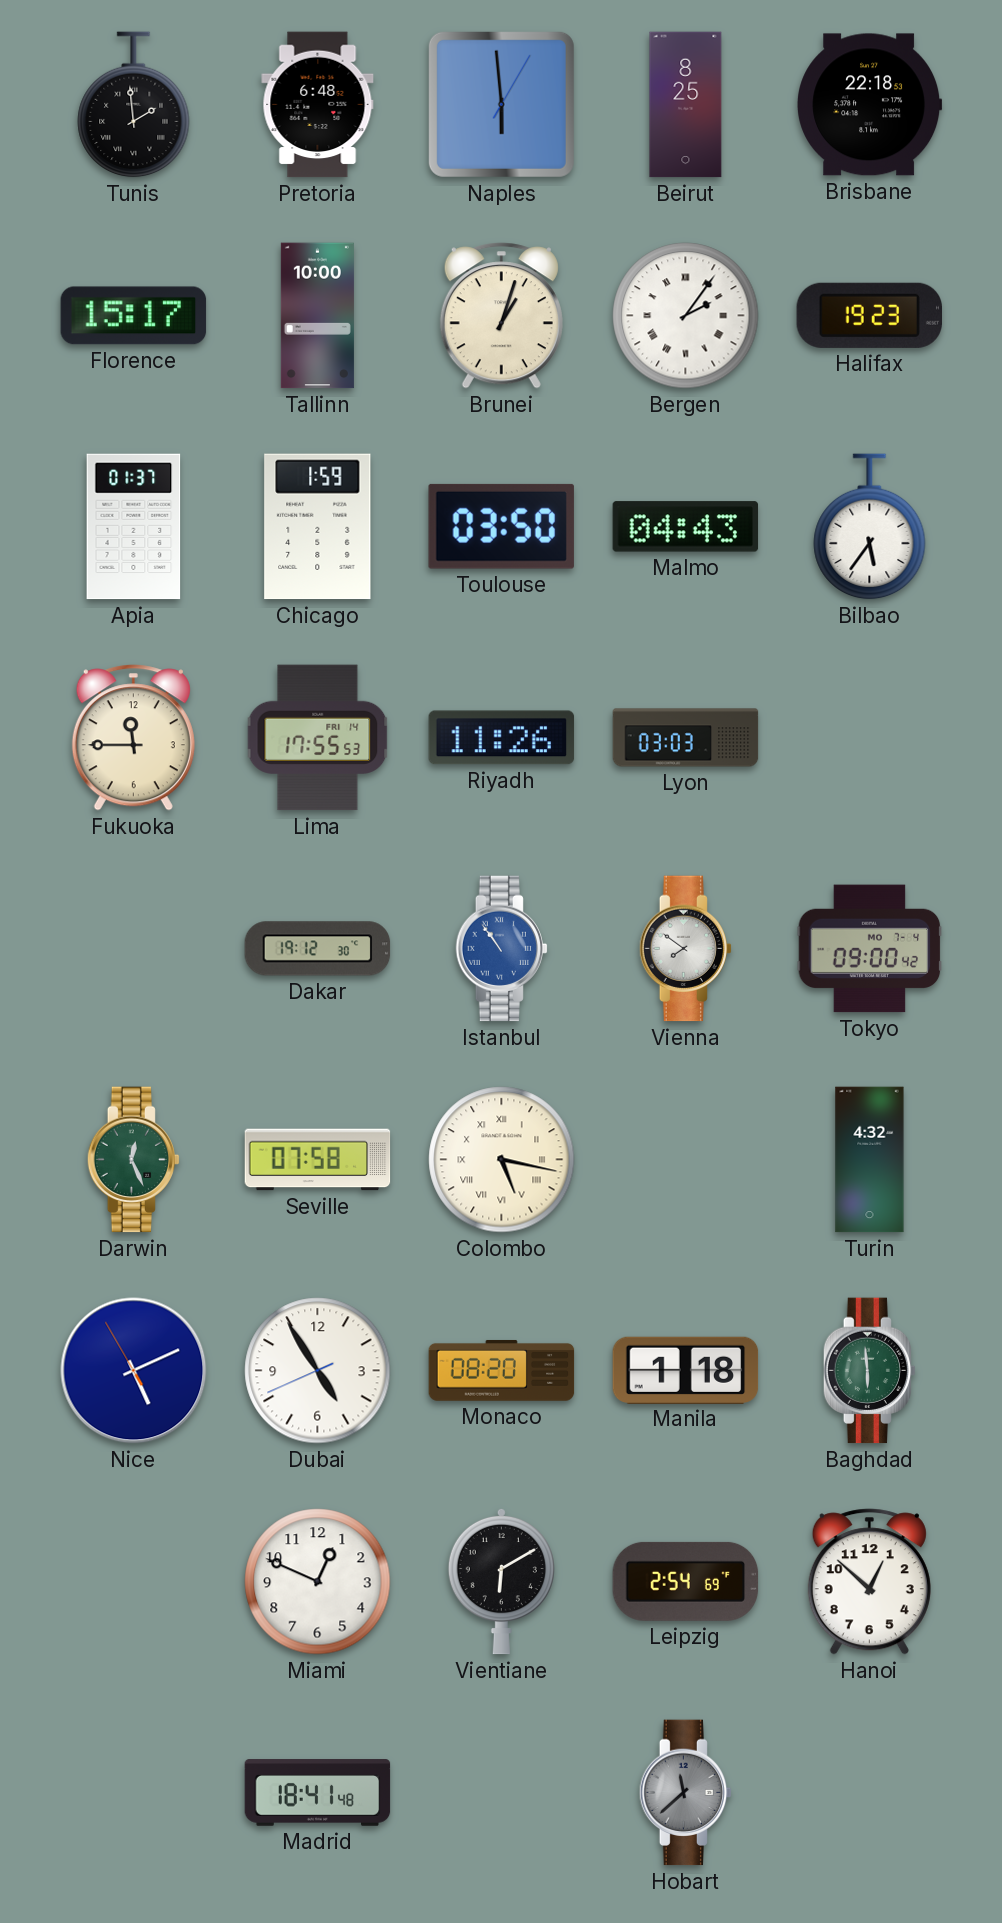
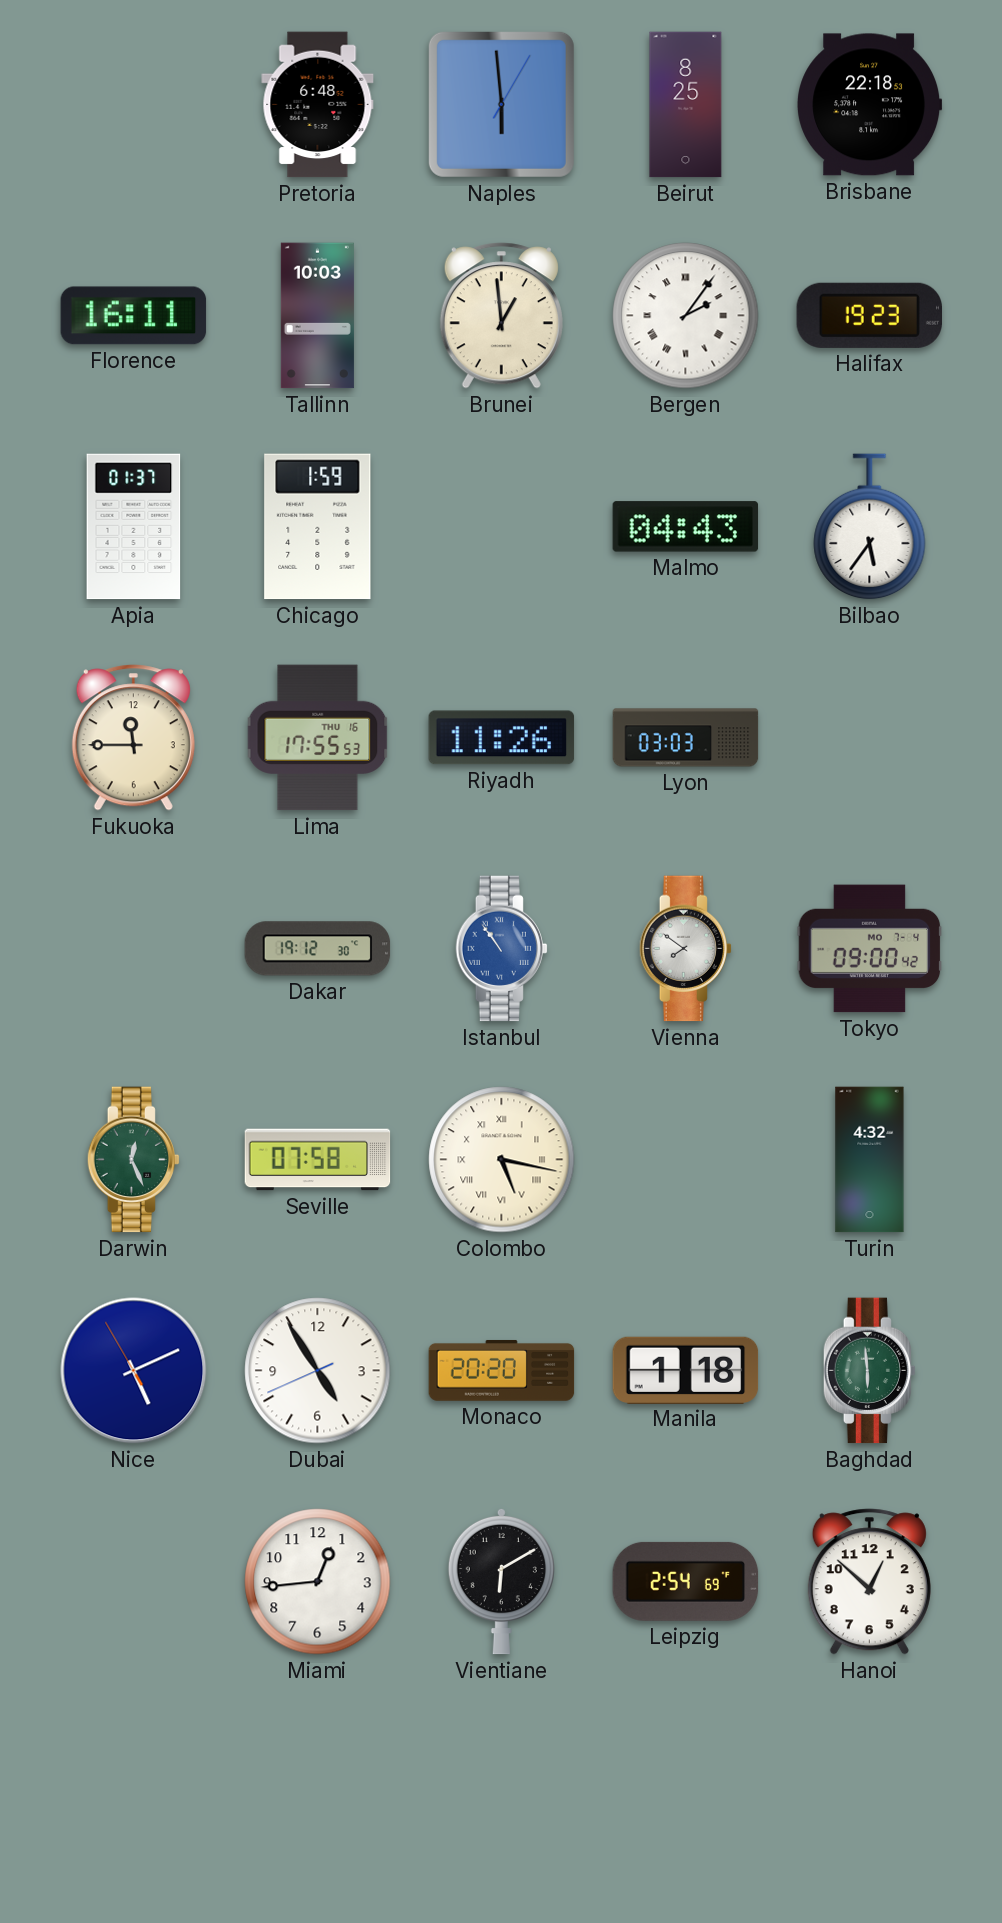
Tunis: 1:59 -> none (134, 105)
Florence: 15:17 -> 16:11 (134, 316)
Tallinn: 10:00 -> 10:03 (317, 316)
Brunei: 1:03 -> 12:59 (501, 316)
Toulouse: 03:50 -> none (501, 526)
Lima date: FRI 14 -> THU 16 (318, 738)
Monaco: 08:20 -> 20:20 (502, 1371)
Miami: 12:49 -> 12:44 (318, 1582)
Madrid: 18:41 -> none (318, 1793)
Hobart: 11:38 -> none (685, 1793)
